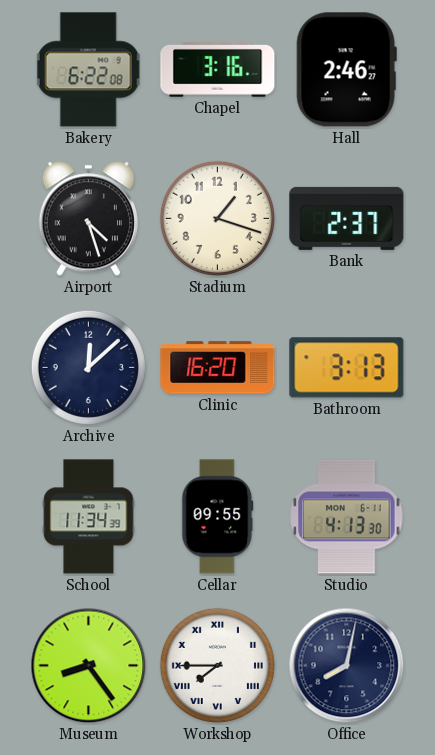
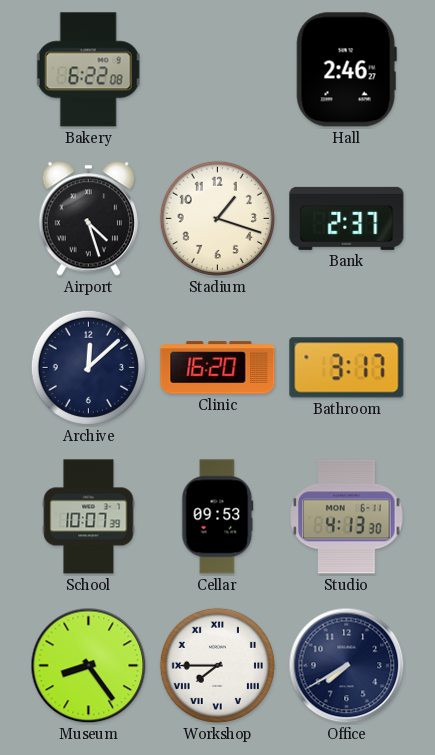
Chapel: 3:16 -> none (218, 69)
Bathroom: 3:13 -> 3:17 (347, 368)
School: 11:34 -> 10:07 (89, 517)
Cellar: 09:55 -> 09:53 (218, 517)
Office: 8:02 -> 7:40 (347, 666)
